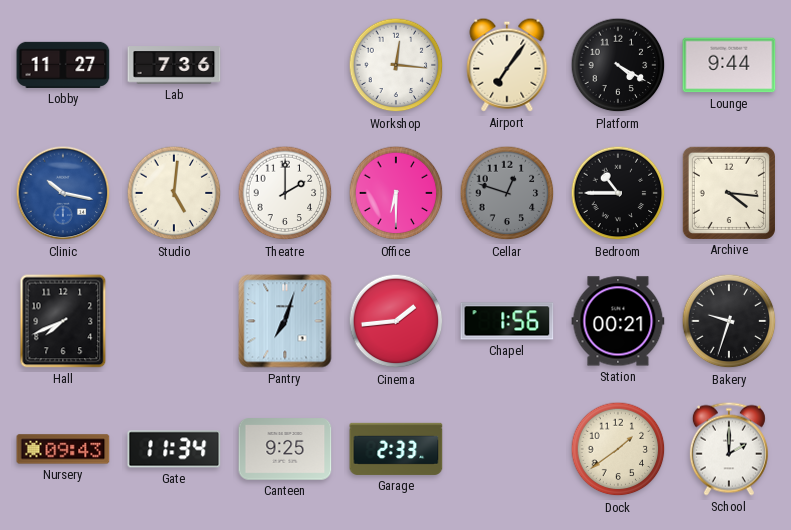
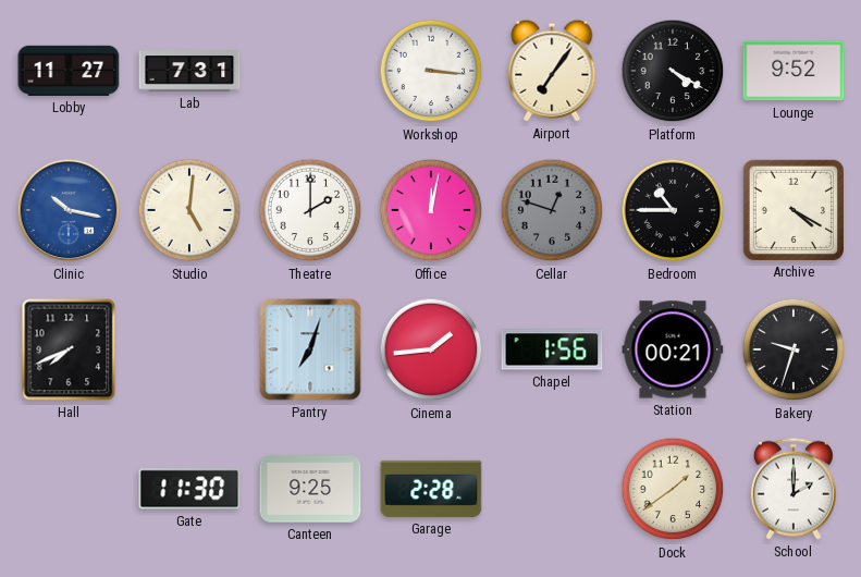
Lab: 7:36 -> 7:31 (189, 71)
Workshop: 12:16 -> 3:16 (431, 71)
Lounge: 9:44 -> 9:52 (794, 71)
Office: 6:30 -> 12:02 (431, 210)
Archive: 4:16 -> 4:20 (794, 210)
Nursery: 09:43 -> none (63, 449)
Gate: 11:34 -> 11:30 (189, 489)
Garage: 2:33 -> 2:28 (431, 489)
